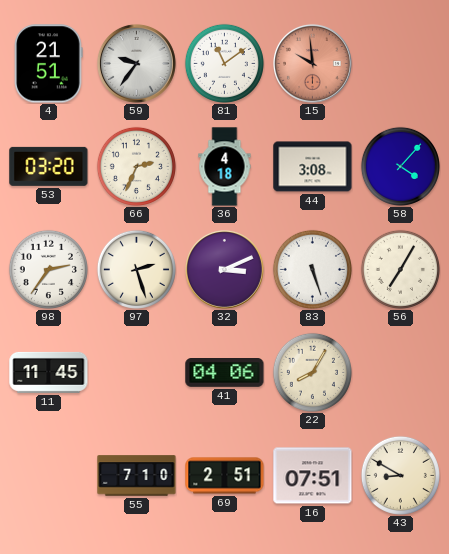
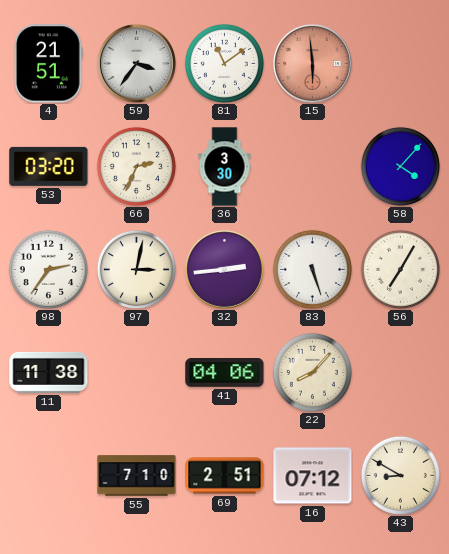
59: 9:36 -> 3:36 (136, 63)
15: 9:59 -> 5:59 (312, 63)
36: 4:18 -> 3:30 (225, 167)
44: 3:08 -> none (313, 167)
97: 2:27 -> 3:02 (136, 269)
32: 3:11 -> 2:44 (224, 269)
11: 11:45 -> 11:38 (49, 372)
22: 8:05 -> 8:07 (312, 372)
16: 07:51 -> 07:12 (313, 476)
